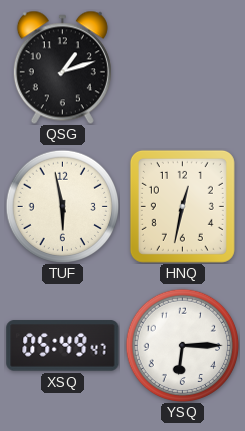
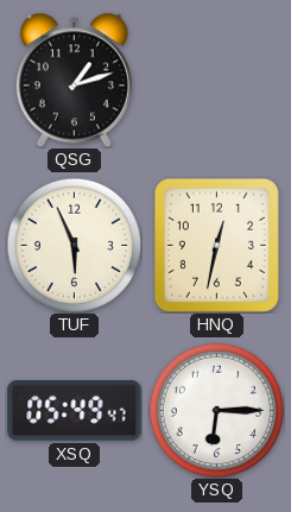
TUF: 5:58 -> 5:56 (74, 245)
